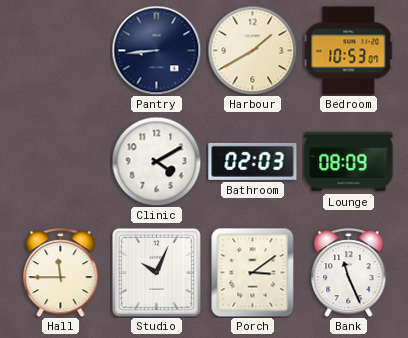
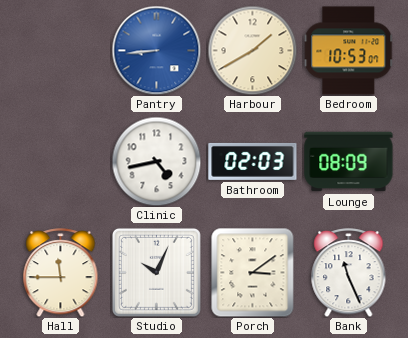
Pantry dial: navy -> blue (156, 50)
Clinic: 4:10 -> 4:43 (156, 161)
